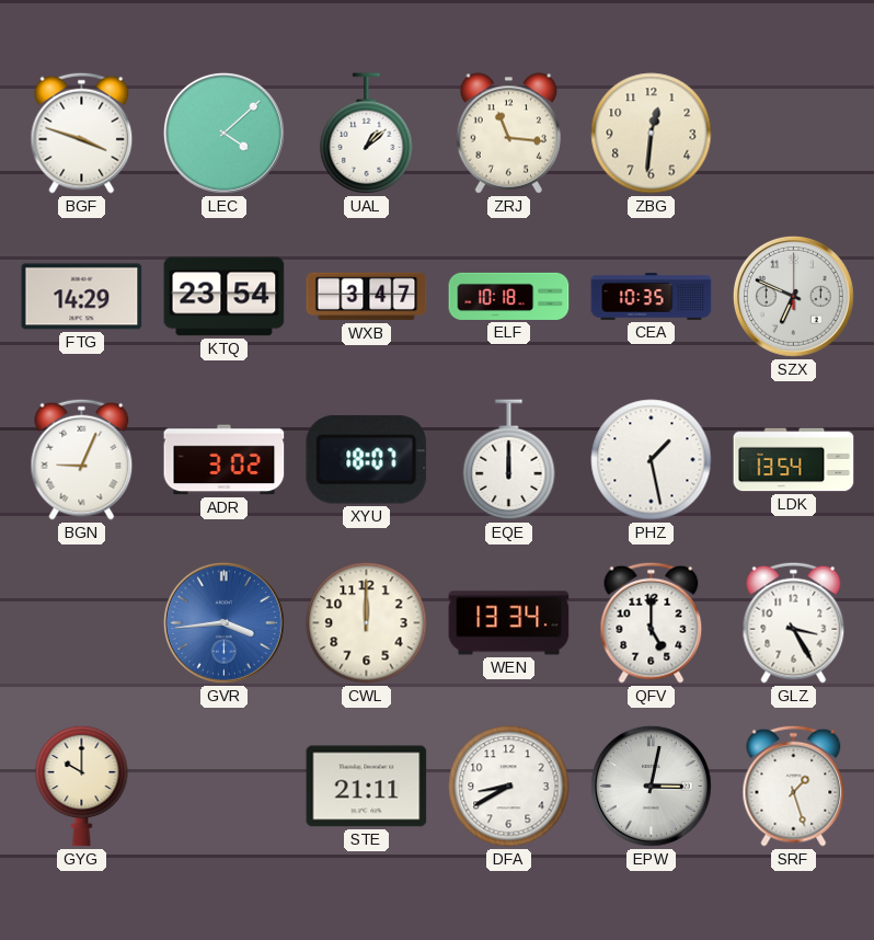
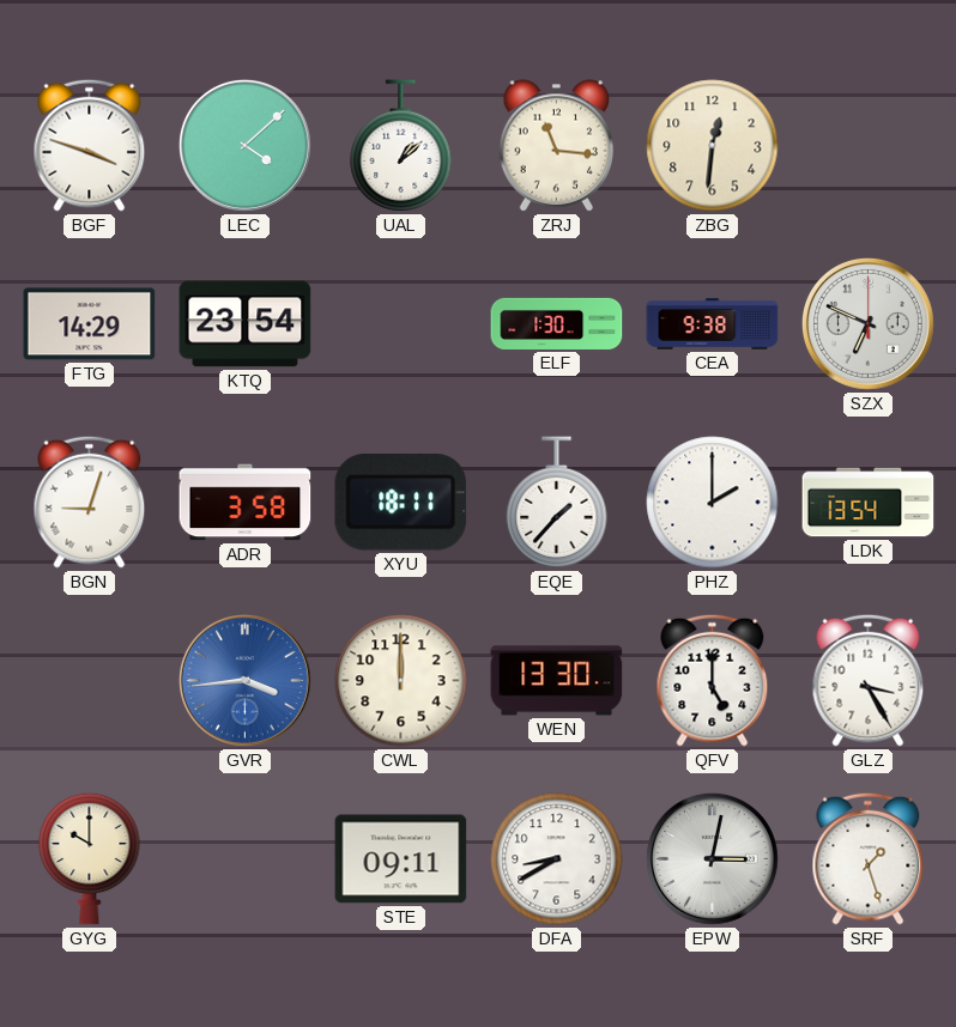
WXB: 3:47 -> none (367, 297)
ELF: 10:18 -> 1:30 (557, 323)
CEA: 10:35 -> 9:38 (713, 324)
BGN: 9:04 -> 9:03 (90, 502)
ADR: 3:02 -> 3:58 (246, 503)
XYU: 18:07 -> 18:11 (401, 503)
EQE: 12:00 -> 1:37 (557, 503)
PHZ: 1:28 -> 2:00 (713, 503)
WEN: 13:34 -> 13:30 (557, 681)
STE: 21:11 -> 09:11 (401, 859)
